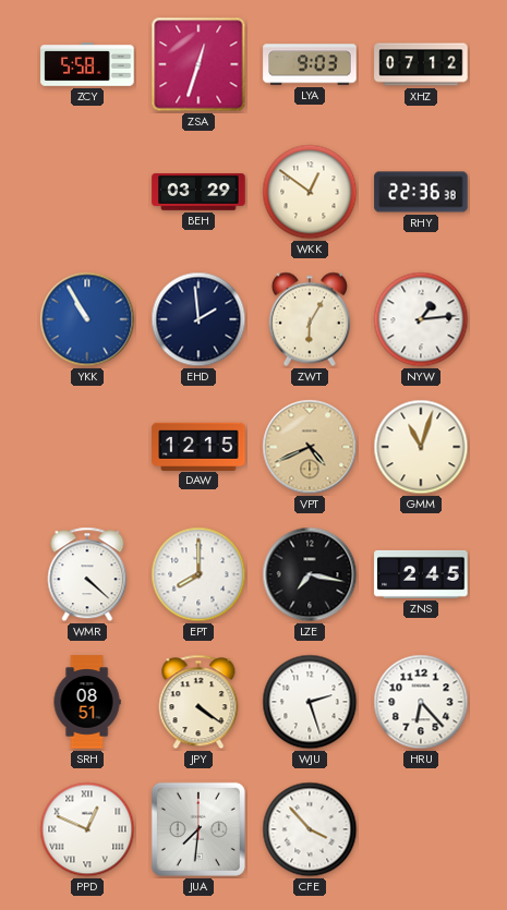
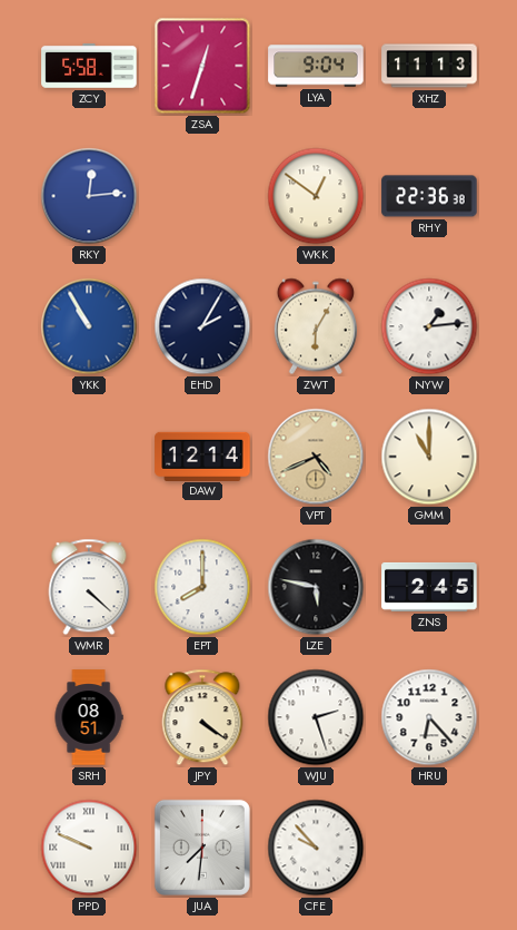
LYA: 9:03 -> 9:04 (316, 66)
XHZ: 07:12 -> 11:13 (429, 66)
RKY: none -> 12:14 (89, 196)
BEH: 03:29 -> none (198, 192)
EHD: 1:59 -> 2:05 (202, 326)
DAW: 12:15 -> 12:14 (202, 456)
GMM: 11:03 -> 11:00 (429, 457)
LZE: 7:17 -> 5:47 (316, 587)
PPD: 12:49 -> 9:49 (89, 848)
CFE: 3:53 -> 9:53 (316, 848)
